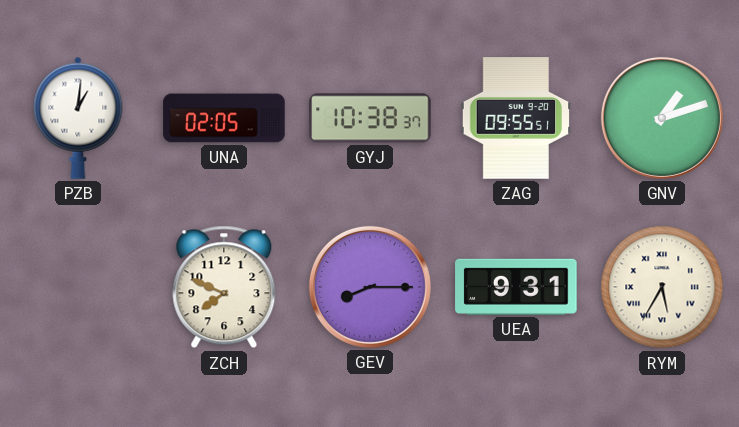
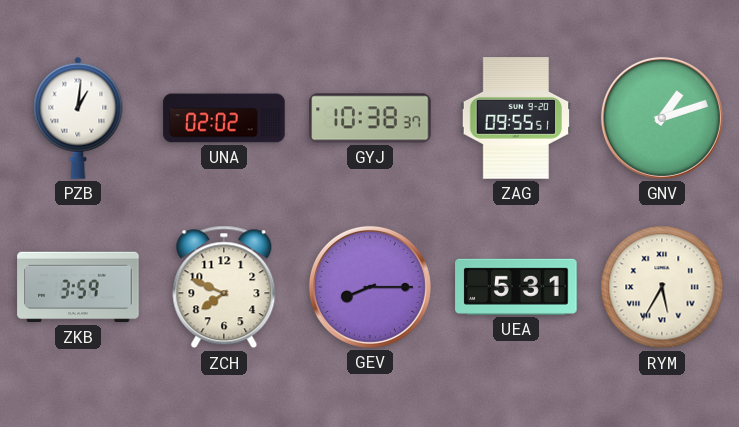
UNA: 02:05 -> 02:02 (224, 118)
ZKB: none -> 3:59 (78, 287)
UEA: 9:31 -> 5:31 (516, 287)
